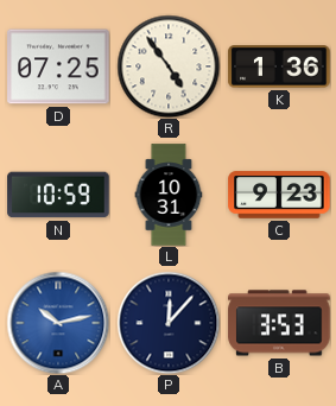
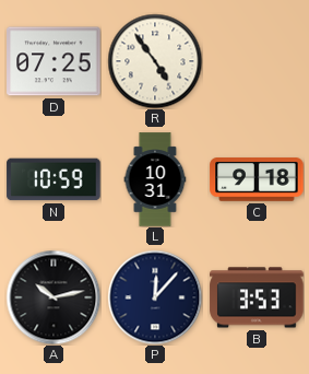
K: 1:36 -> none (279, 66)
C: 9:23 -> 9:18 (257, 179)
A dial: blue -> black (54, 297)
